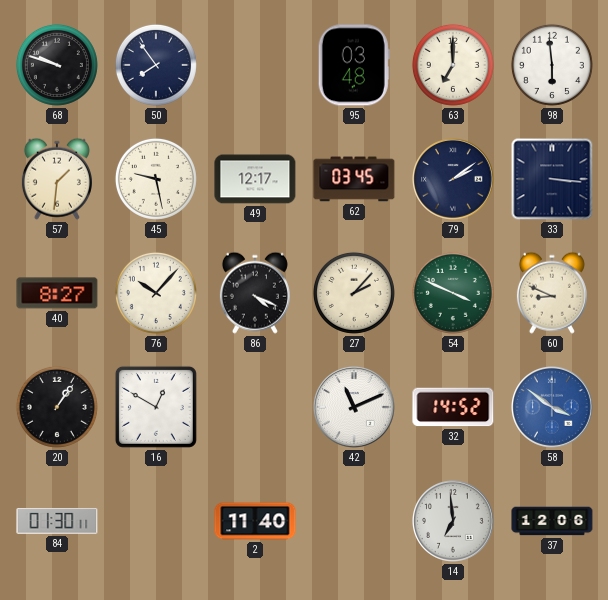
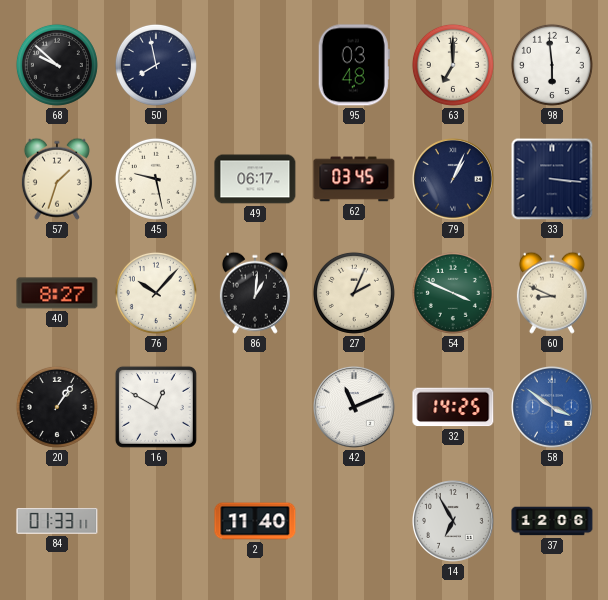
68: 9:48 -> 9:52 (57, 65)
50: 7:54 -> 7:58 (156, 65)
57: 1:31 -> 1:33 (57, 179)
49: 12:17 -> 06:17 (255, 179)
79: 2:09 -> 1:04 (454, 180)
86: 4:19 -> 1:01 (255, 293)
27: 2:07 -> 2:04 (354, 293)
32: 14:52 -> 14:25 (453, 407)
84: 01:30 -> 01:33 (57, 521)
14: 6:59 -> 6:55 (454, 522)
